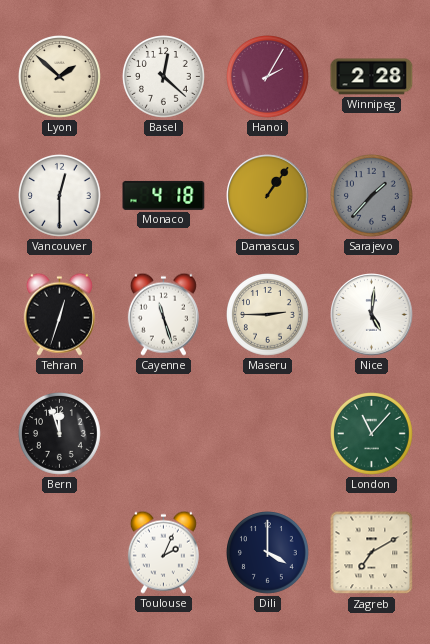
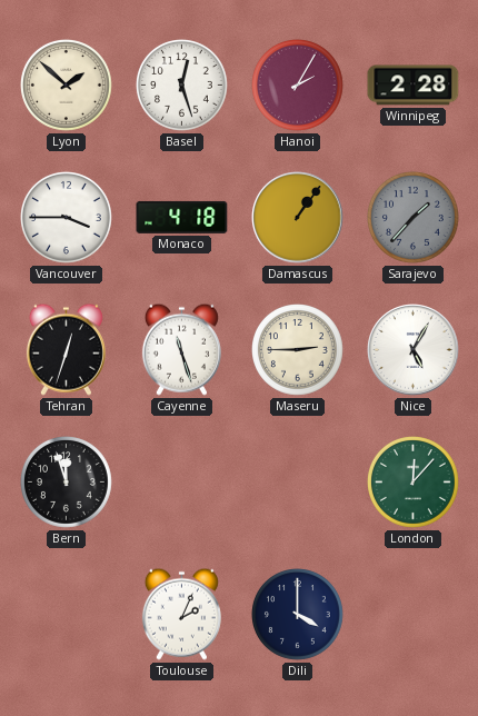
Basel: 12:22 -> 12:27 (182, 86)
Vancouver: 12:30 -> 3:45 (67, 218)
Nice: 5:01 -> 5:05 (414, 350)
London: 11:07 -> 12:07 (414, 483)
Zagreb: 7:10 -> none (372, 553)
